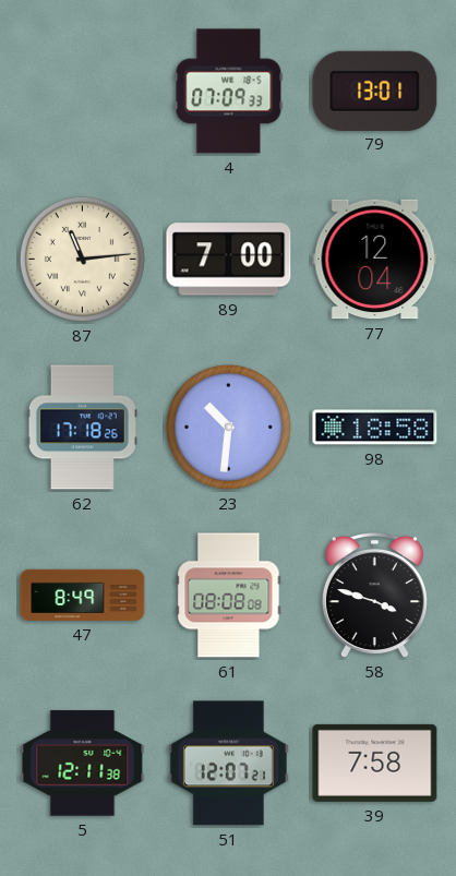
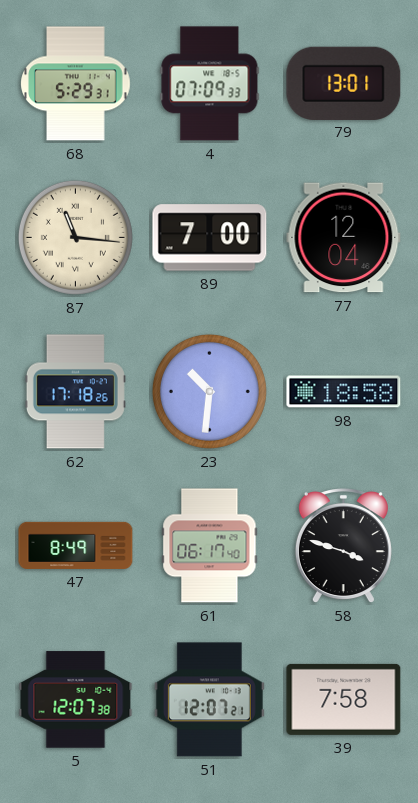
68: none -> 5:29 (76, 84)
87: 11:14 -> 11:16 (75, 237)
61: 08:08 -> 06:17 (210, 546)
5: 12:11 -> 12:07 (76, 700)
